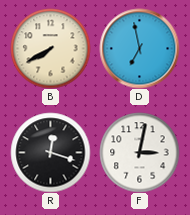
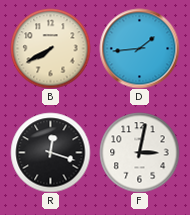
D: 6:58 -> 1:44 (139, 48)
